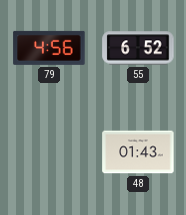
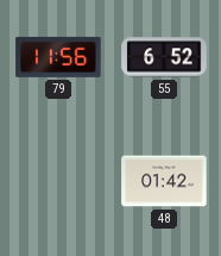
79: 4:56 -> 11:56 (58, 57)
48: 01:43 -> 01:42 (164, 181)
